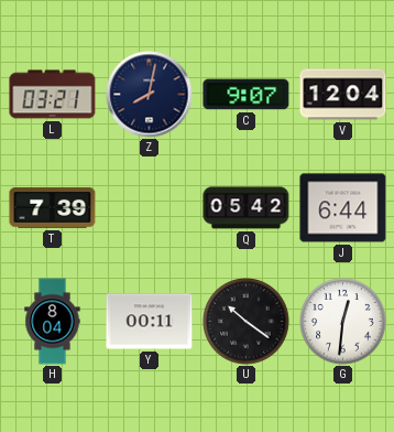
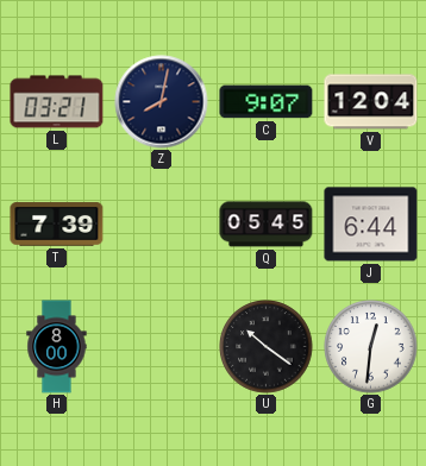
Q: 05:42 -> 05:45 (267, 225)
H: 8:04 -> 8:00 (57, 347)
Y: 00:11 -> none (150, 322)
